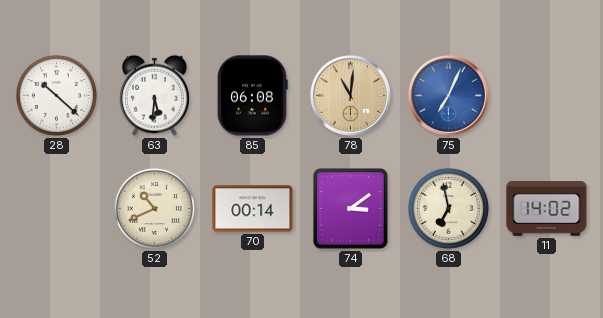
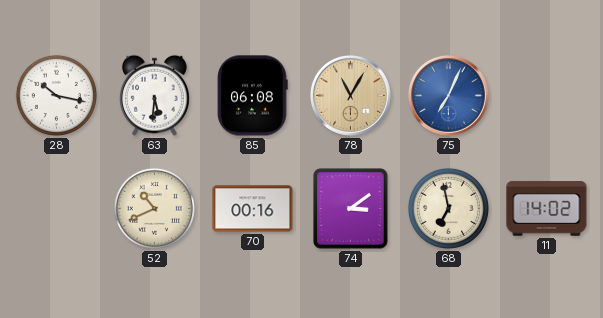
28: 10:22 -> 10:17 (56, 95)
78: 11:01 -> 11:05 (350, 95)
70: 00:14 -> 00:16 (253, 209)
